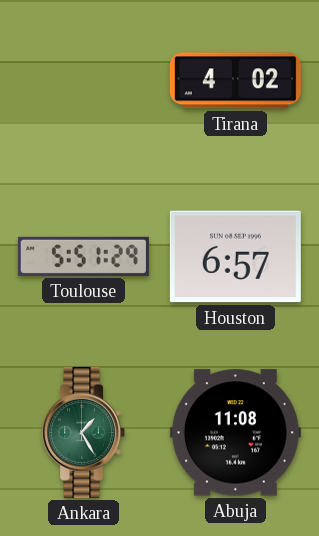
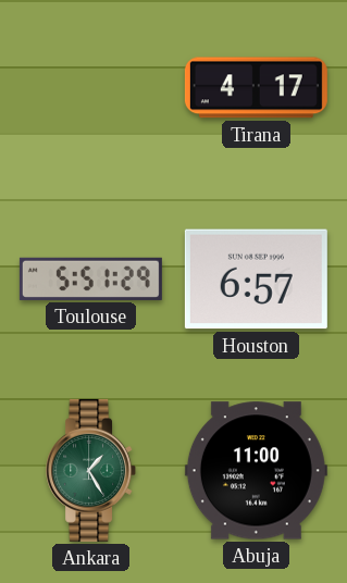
Tirana: 4:02 -> 4:17 (256, 88)
Abuja: 11:08 -> 11:00 (256, 471)
